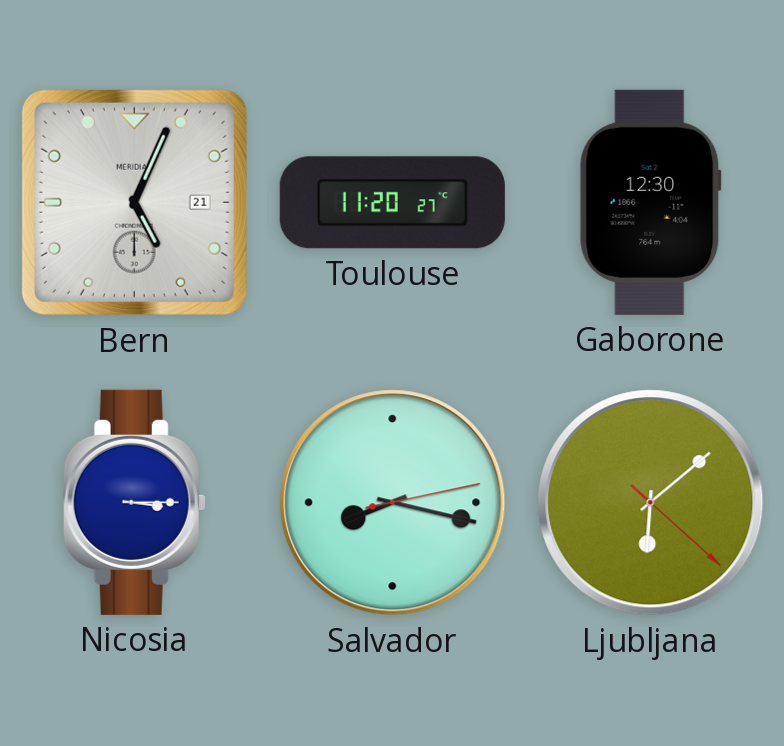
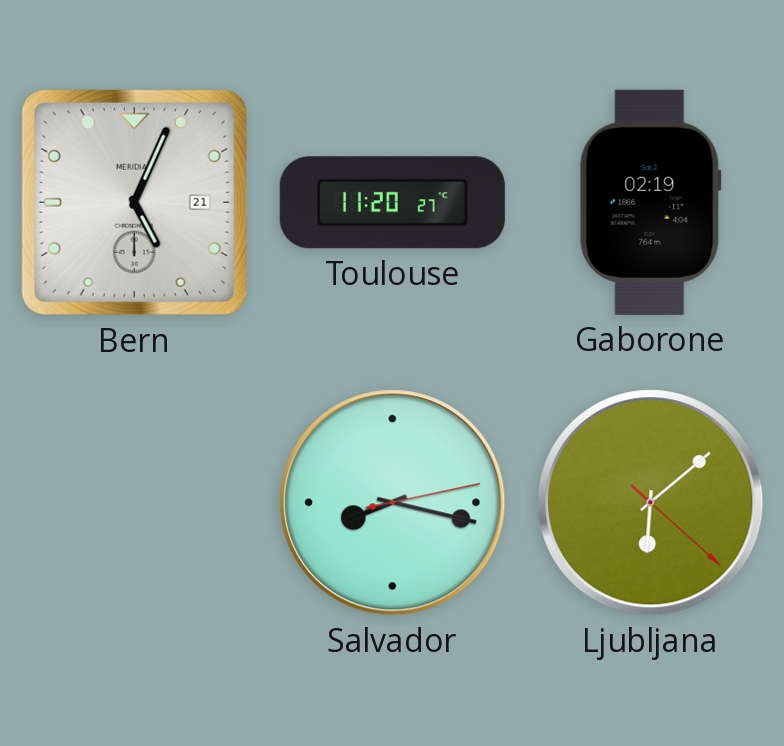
Gaborone: 12:30 -> 02:19 (650, 202)
Nicosia: 3:15 -> none (134, 502)
